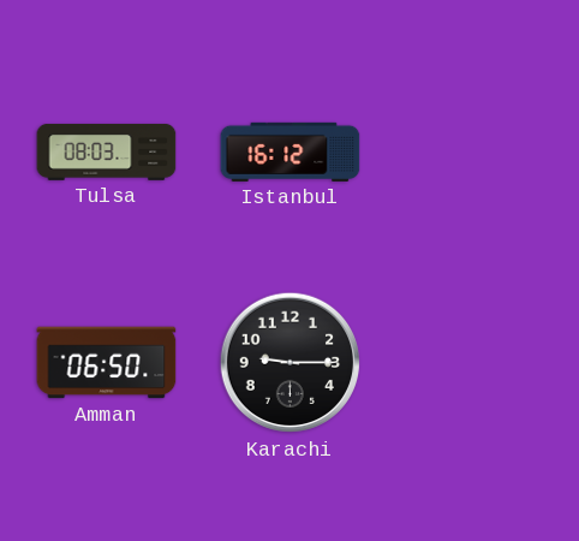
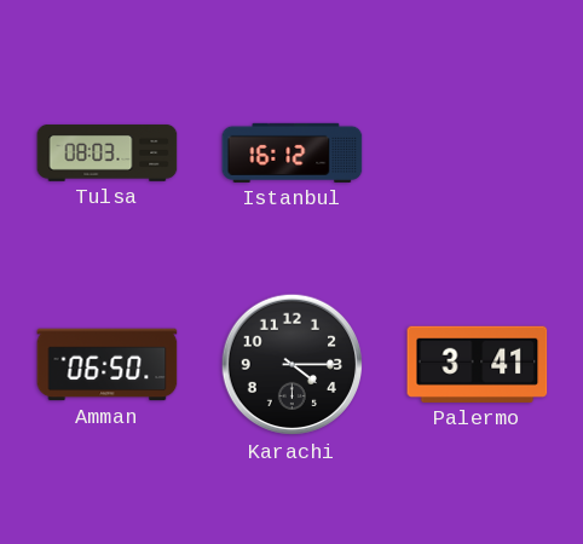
Karachi: 9:15 -> 4:15 (293, 365)
Palermo: none -> 3:41 (478, 364)
